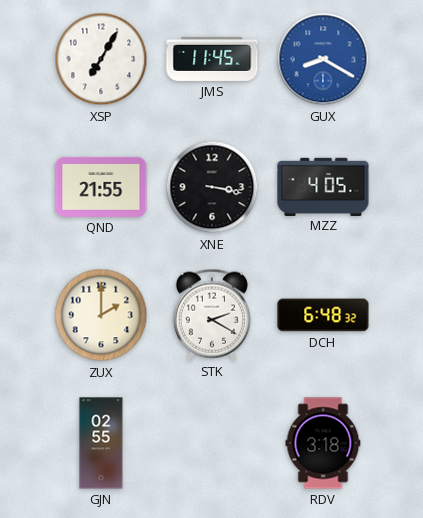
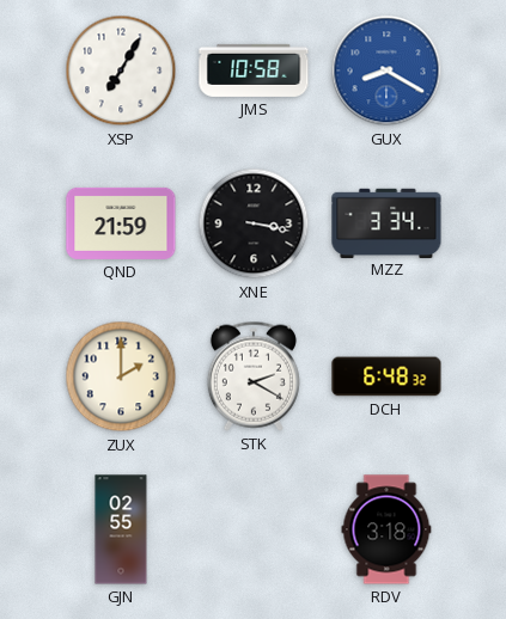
JMS: 11:45 -> 10:58 (254, 71)
QND: 21:55 -> 21:59 (121, 223)
MZZ: 4:05 -> 3:34 (386, 222)
